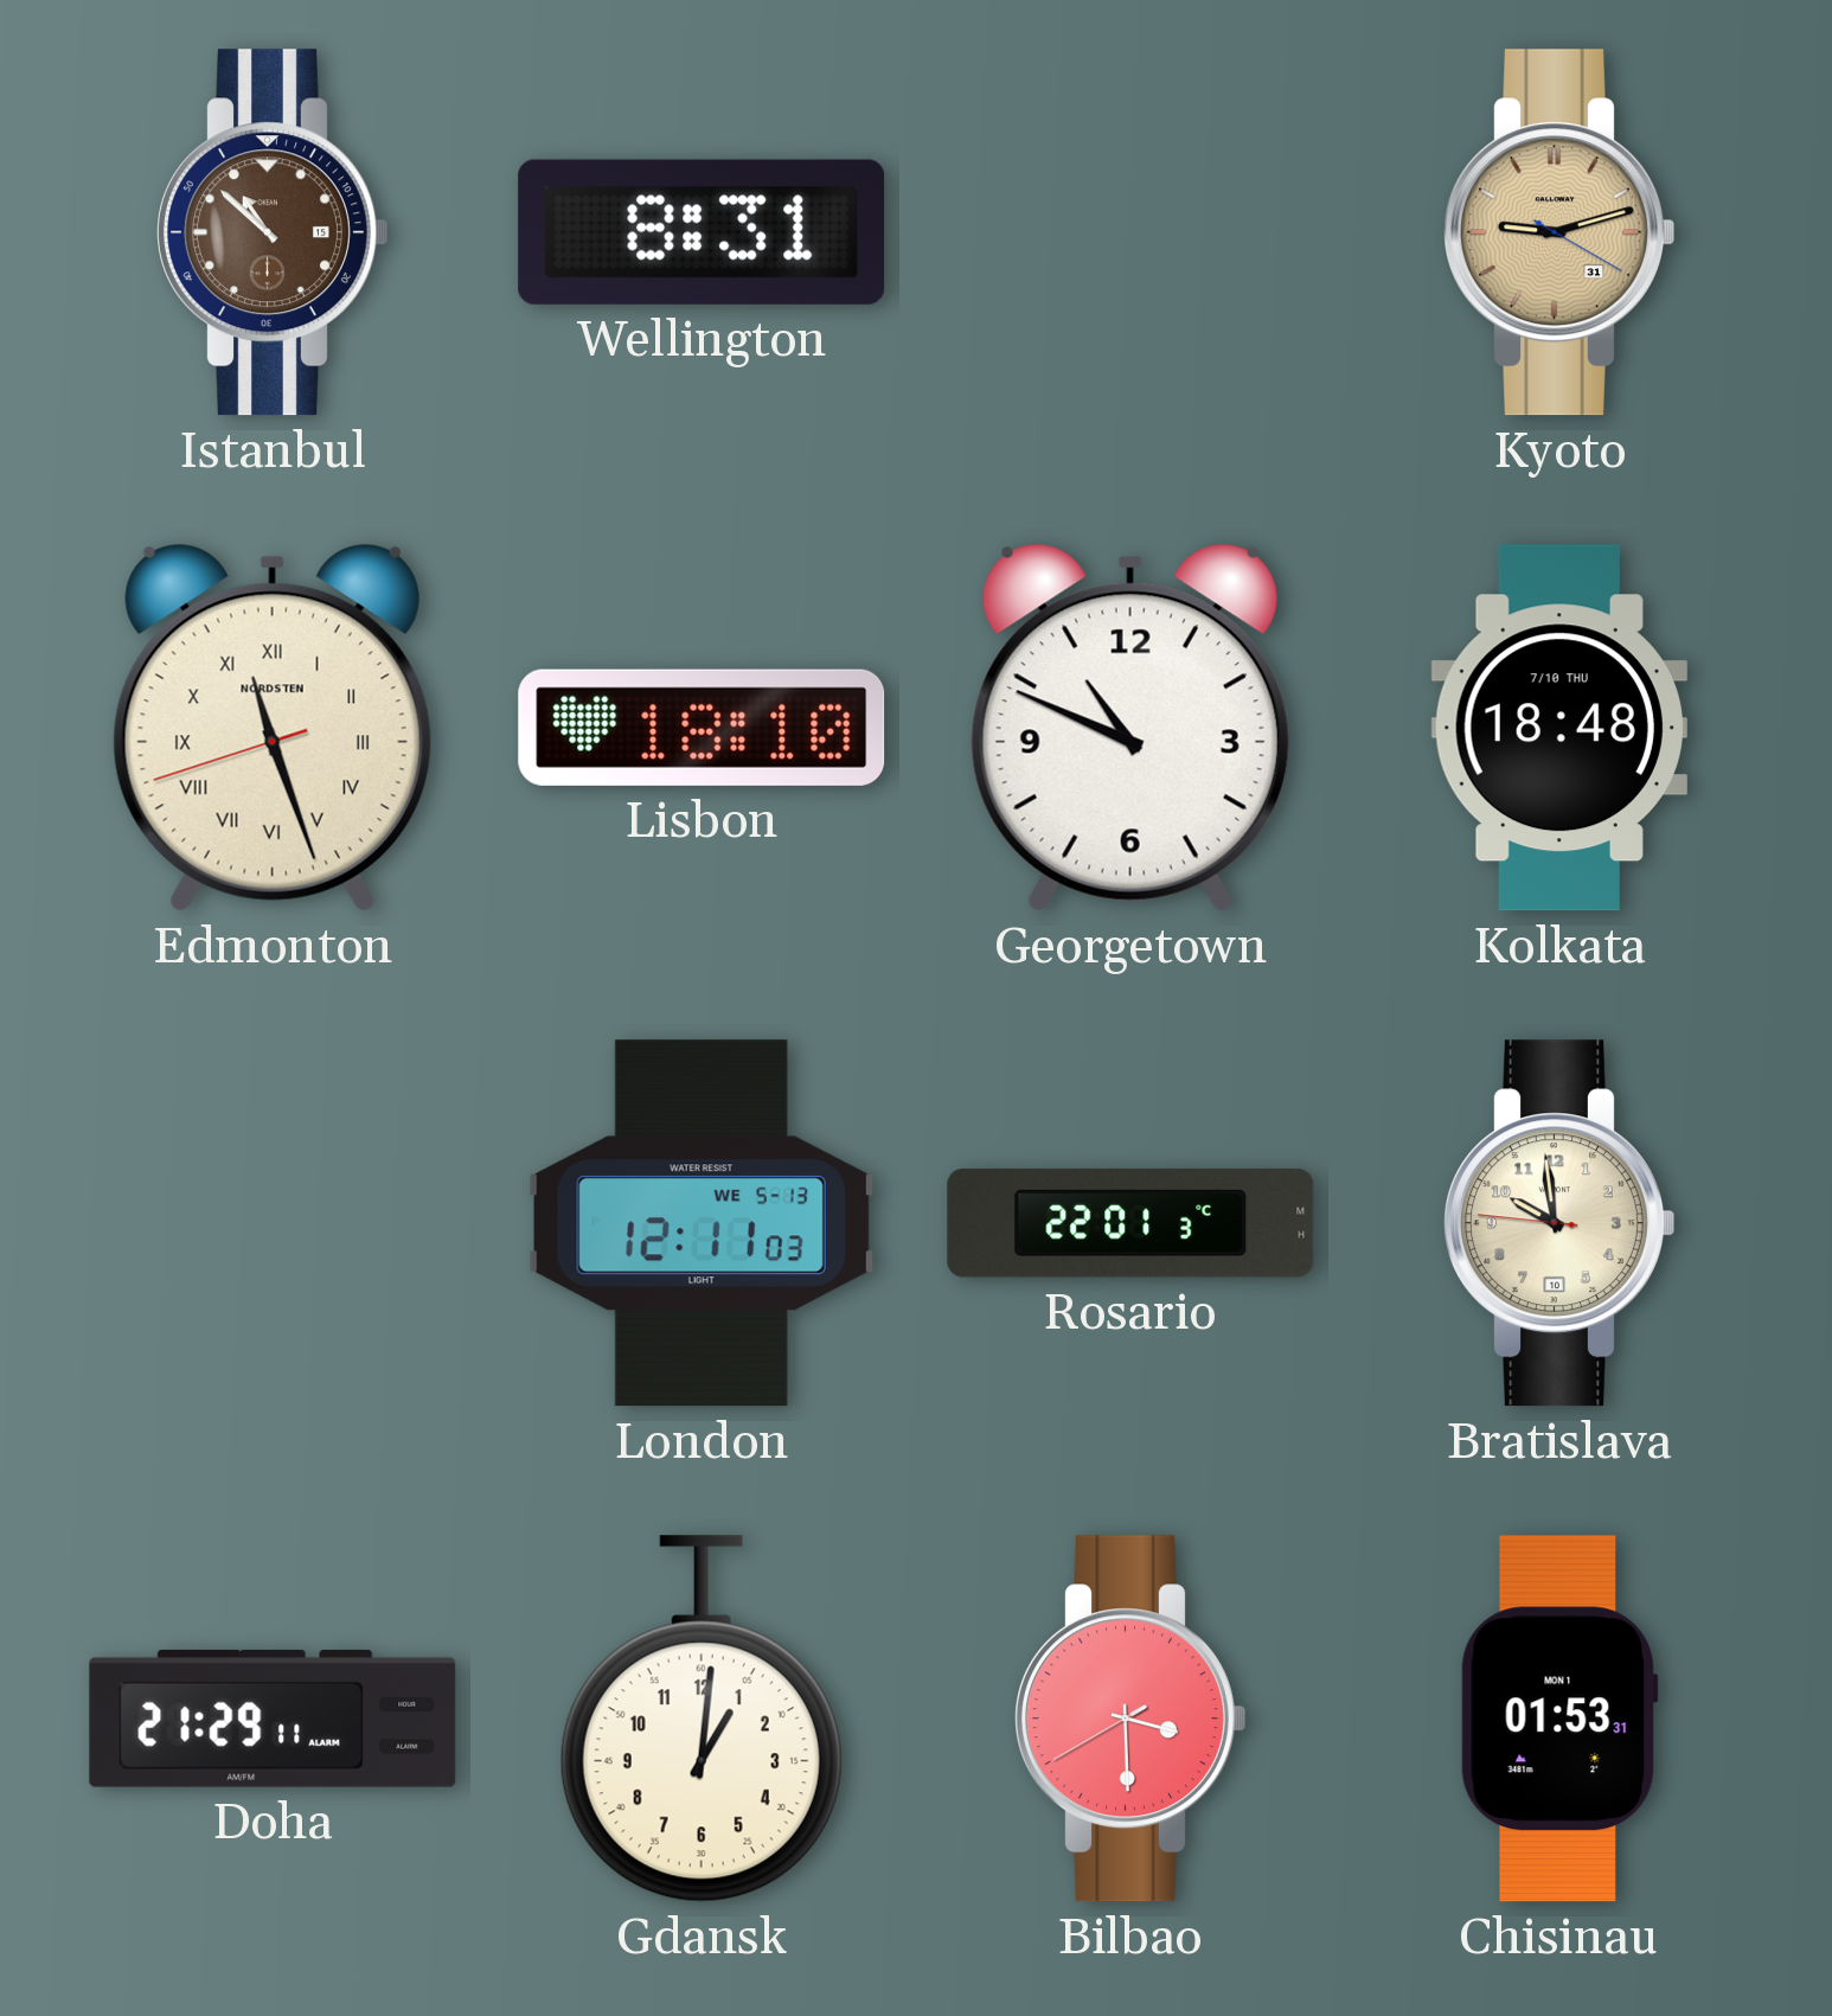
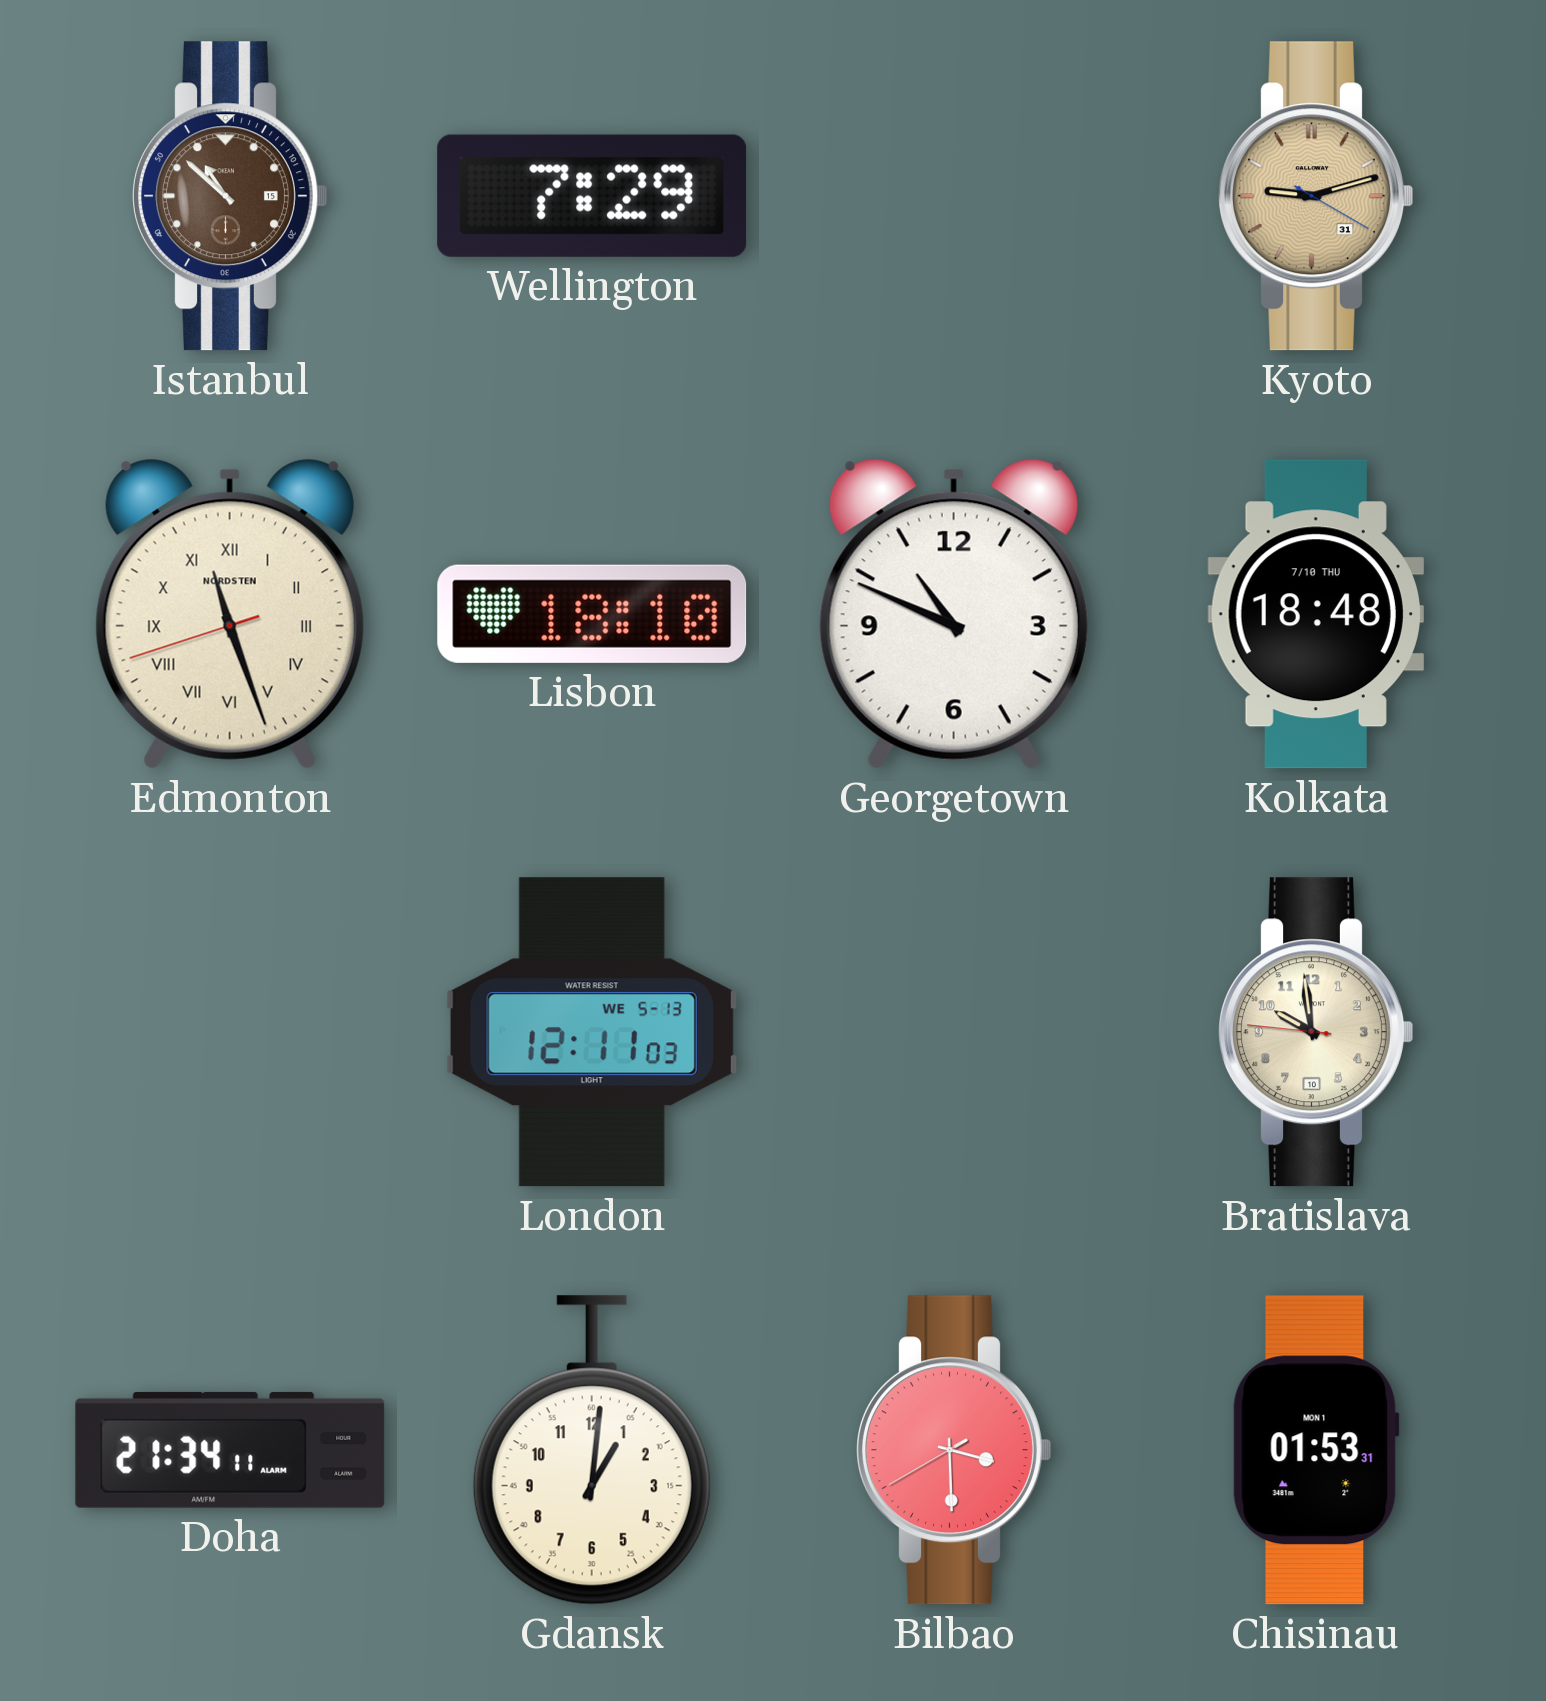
Wellington: 8:31 -> 7:29 (592, 196)
Rosario: 22:01 -> none (1130, 1223)
Doha: 21:29 -> 21:34 (230, 1450)
